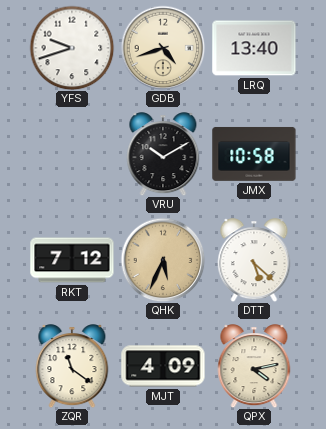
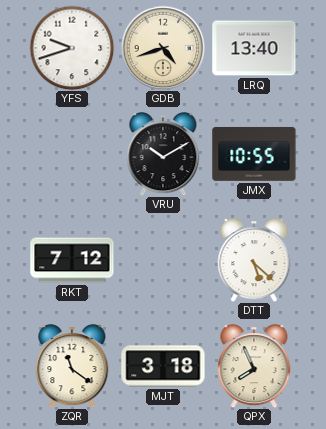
JMX: 10:58 -> 10:55 (254, 154)
QHK: 5:34 -> none (163, 260)
MJT: 4:09 -> 3:18 (163, 366)
QPX: 4:13 -> 7:56 (254, 366)
